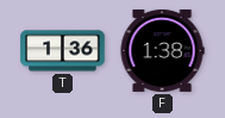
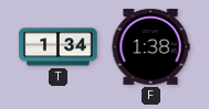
T: 1:36 -> 1:34 (59, 47)
